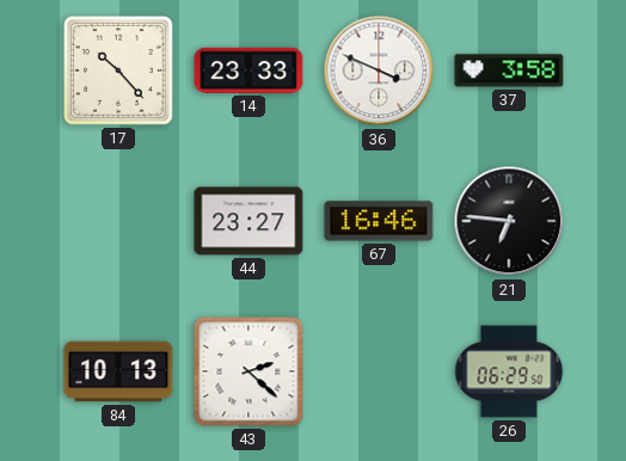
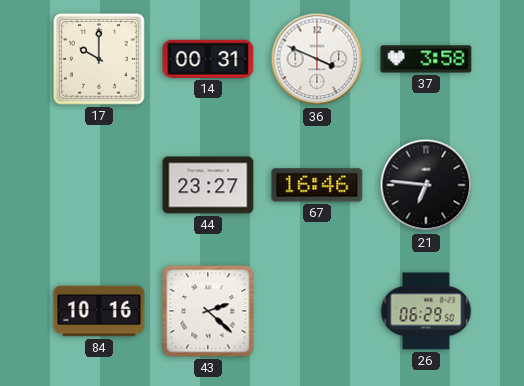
17: 10:23 -> 10:00 (100, 60)
14: 23:33 -> 00:31 (208, 59)
84: 10:13 -> 10:16 (99, 311)
